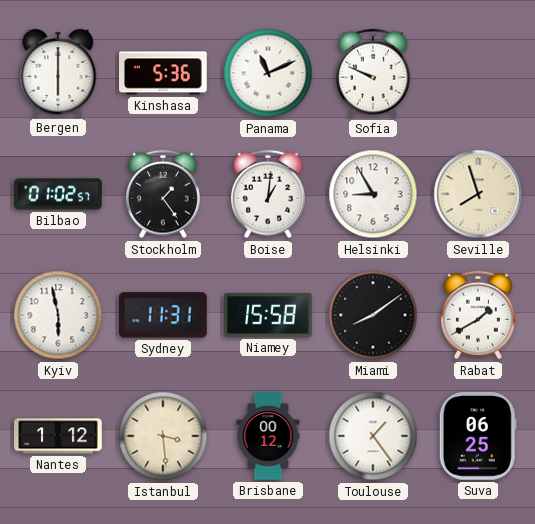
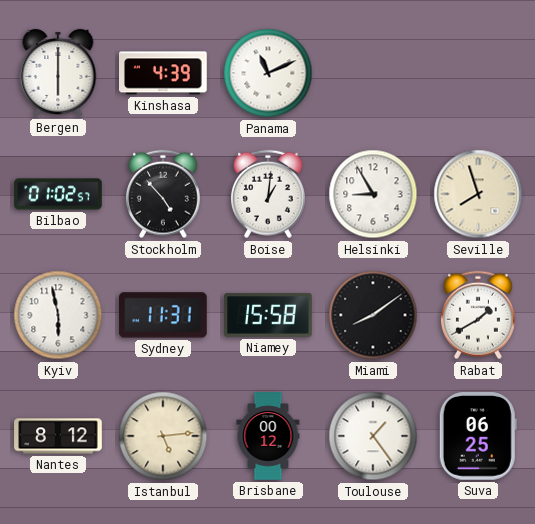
Kinshasa: 5:36 -> 4:39 (164, 73)
Sofia: 9:49 -> none (373, 73)
Stockholm: 1:24 -> 4:53 (163, 194)
Nantes: 1:12 -> 8:12 (58, 436)
Istanbul: 3:29 -> 5:14 (163, 436)
